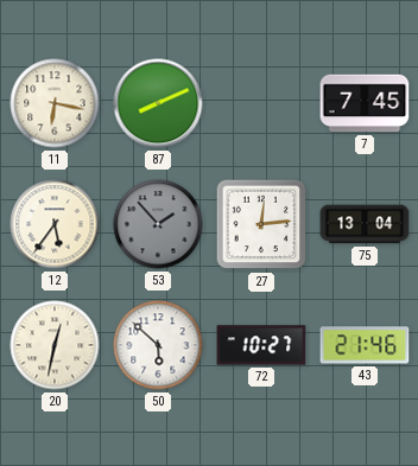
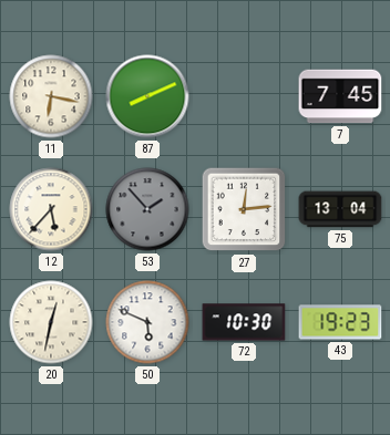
12: 5:36 -> 5:37 (51, 209)
50: 5:52 -> 5:49 (147, 322)
72: 10:27 -> 10:30 (244, 322)
43: 21:46 -> 19:23 (340, 322)
